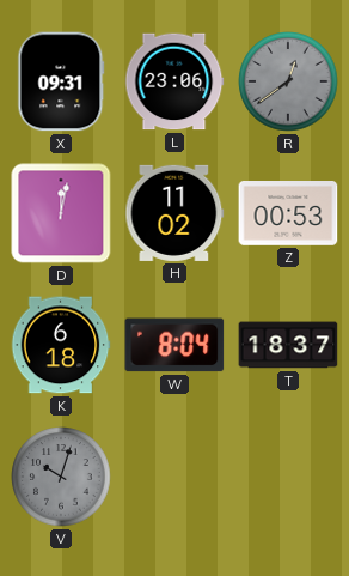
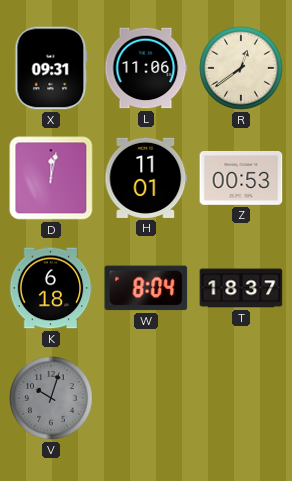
L: 23:06 -> 11:06 (146, 68)
R dial: grey -> cream (241, 68)
H: 11:02 -> 11:01 (146, 178)
